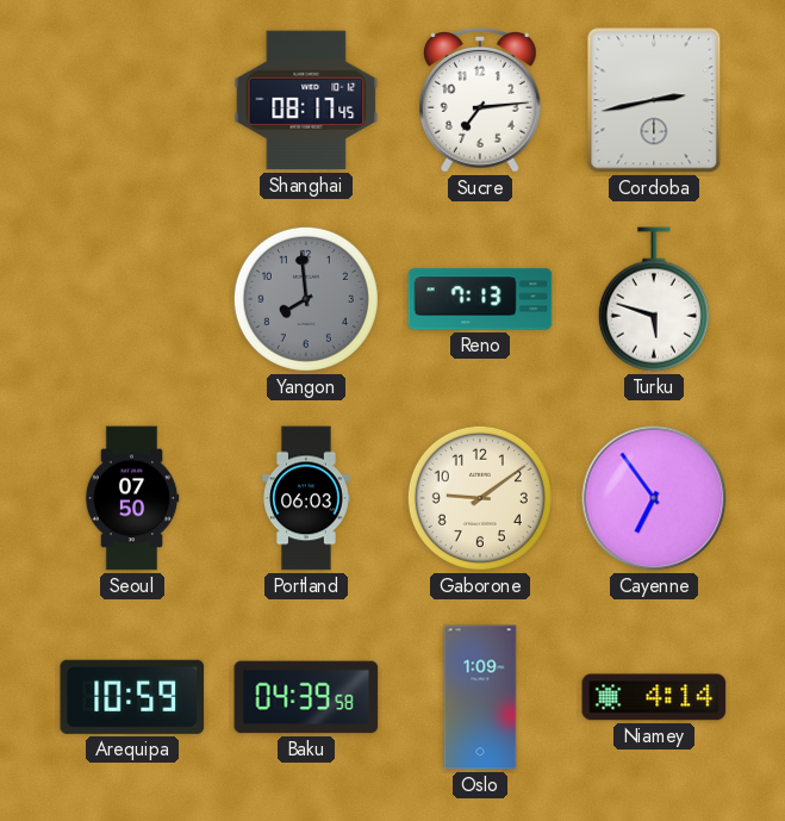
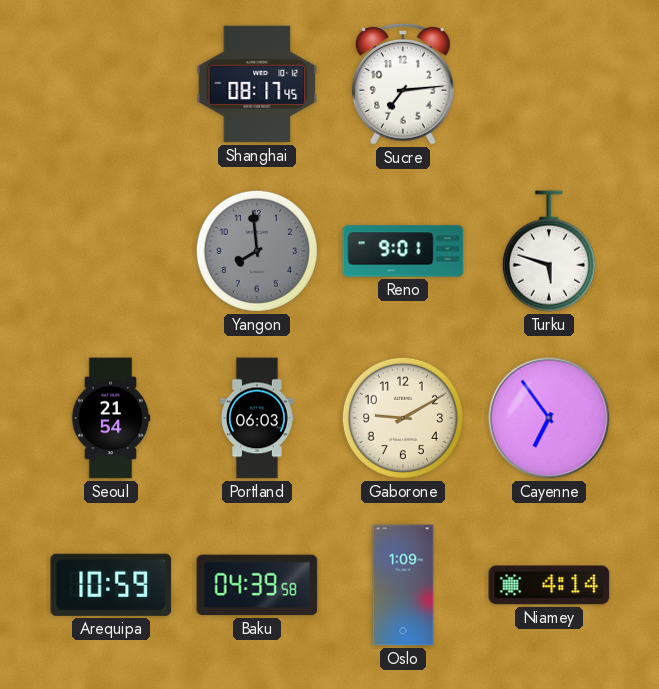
Cordoba: 2:43 -> none (654, 100)
Reno: 7:13 -> 9:01 (403, 251)
Seoul: 07:50 -> 21:54 (111, 418)
Gaborone: 9:09 -> 9:10 (403, 418)
